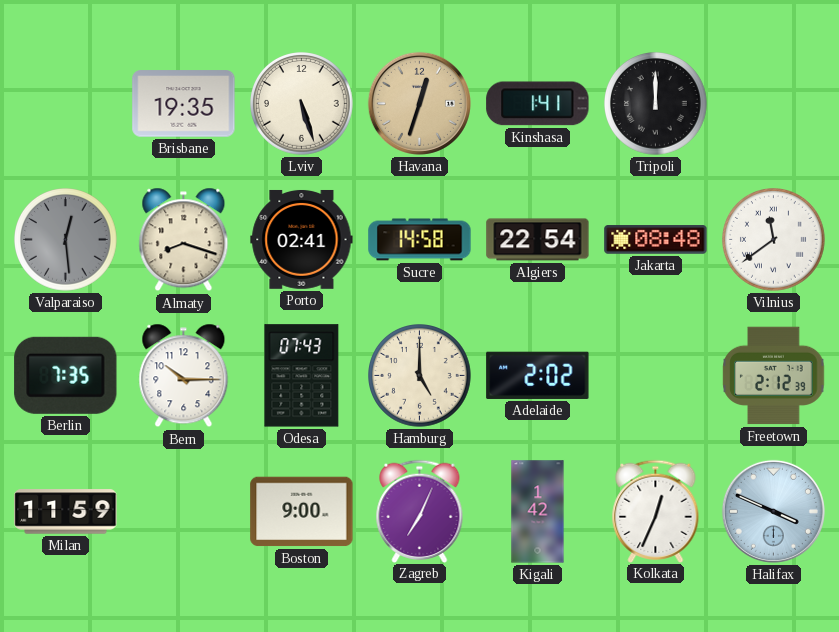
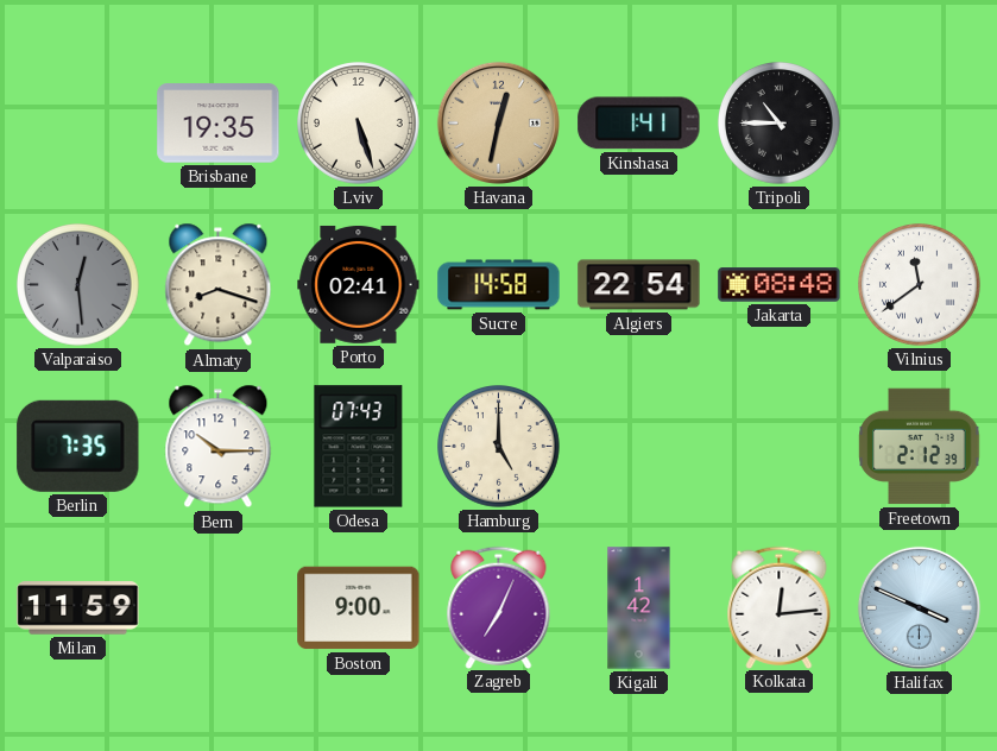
Havana: 12:33 -> 12:32 (498, 122)
Tripoli: 12:00 -> 10:45 (780, 124)
Adelaide: 2:02 -> none (538, 375)
Kolkata: 12:34 -> 12:14 (780, 607)
